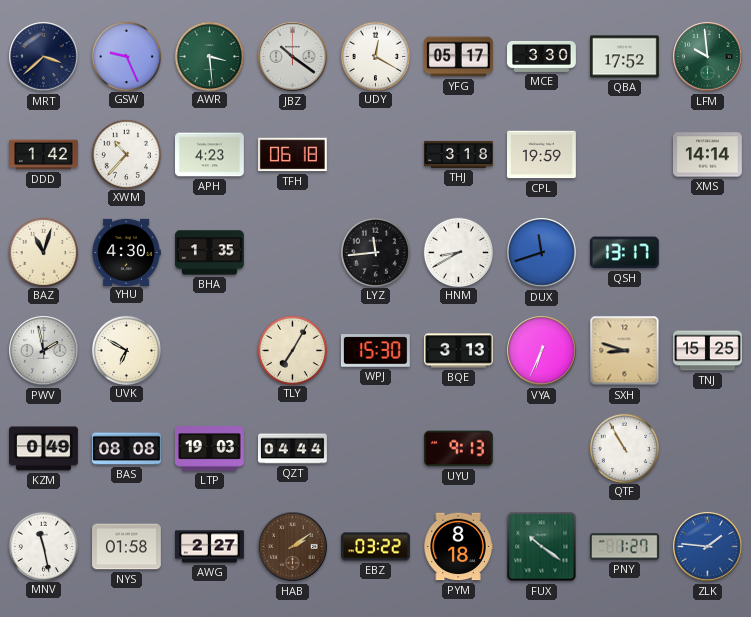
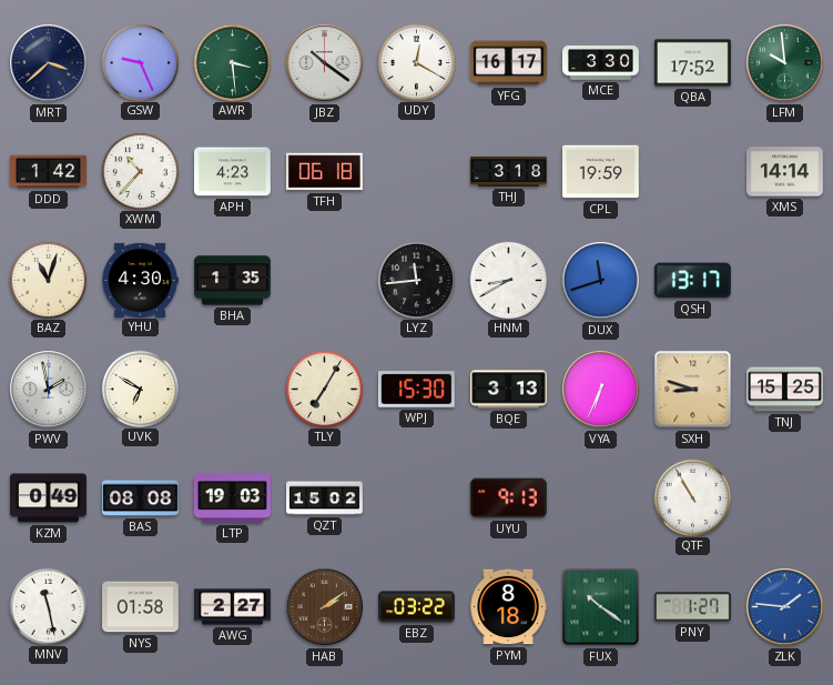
YFG: 05:17 -> 16:17 (508, 63)
QZT: 04:44 -> 15:02 (325, 498)
